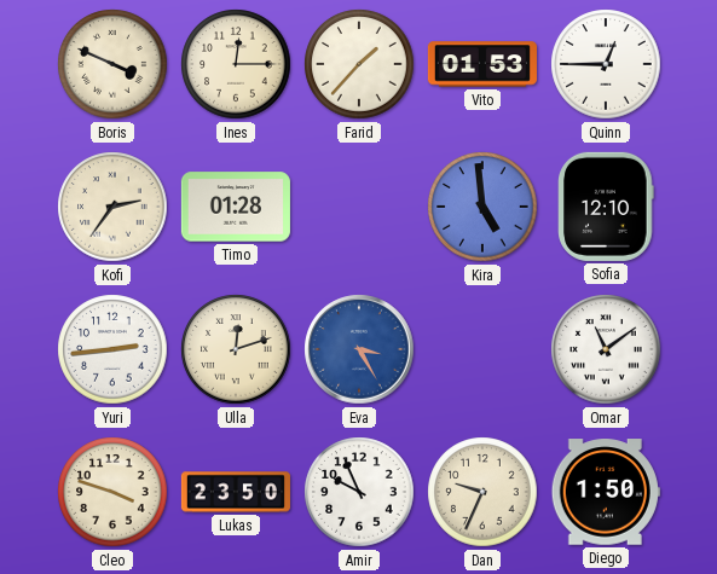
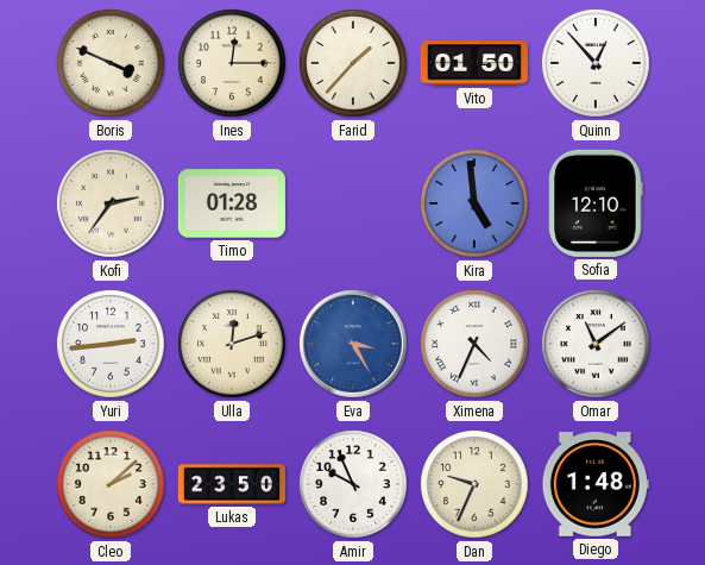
Vito: 01:53 -> 01:50 (474, 63)
Quinn: 12:45 -> 12:53 (596, 63)
Ximena: none -> 4:34 (474, 344)
Cleo: 3:48 -> 2:08 (111, 484)
Diego: 1:50 -> 1:48 (596, 484)
